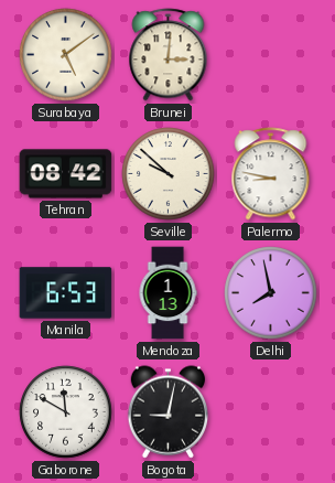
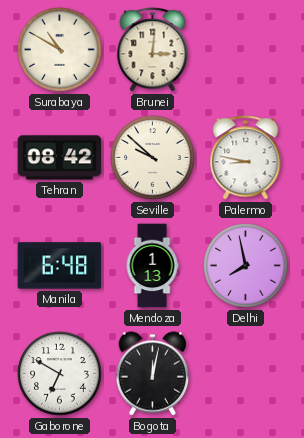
Surabaya: 5:09 -> 10:50 (60, 50)
Manila: 6:53 -> 6:48 (60, 266)
Gaborone: 11:50 -> 6:50 (60, 374)
Bogota: 9:02 -> 12:02 (152, 374)
